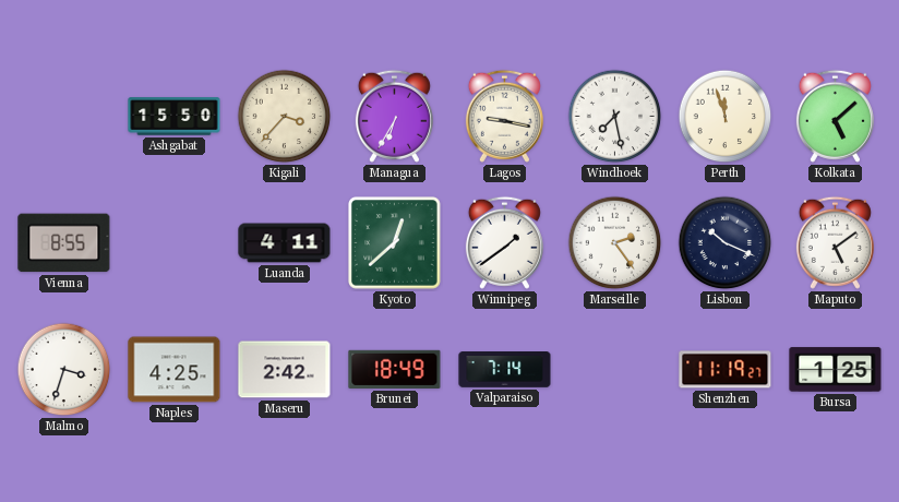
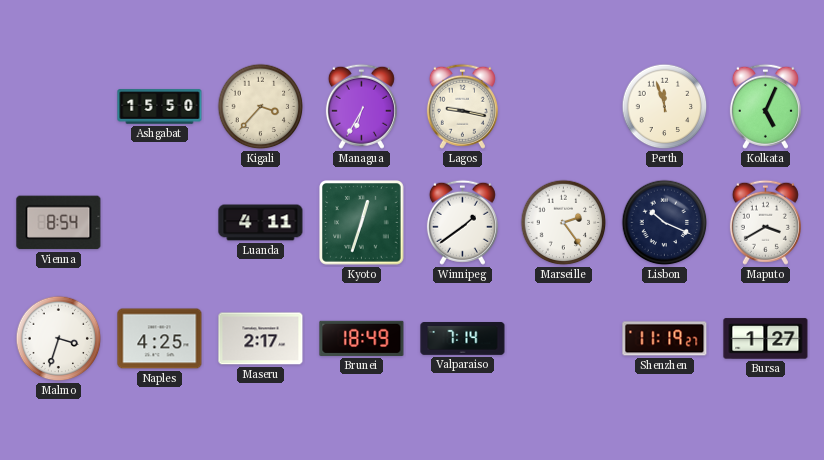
Windhoek: 7:28 -> none (615, 117)
Kolkata: 5:08 -> 5:04 (765, 106)
Vienna: 8:55 -> 8:54 (59, 223)
Kyoto: 12:38 -> 12:33 (362, 223)
Maputo: 5:09 -> 3:40 (765, 222)
Maseru: 2:42 -> 2:17 (261, 339)
Bursa: 1:25 -> 1:27 (766, 339)
